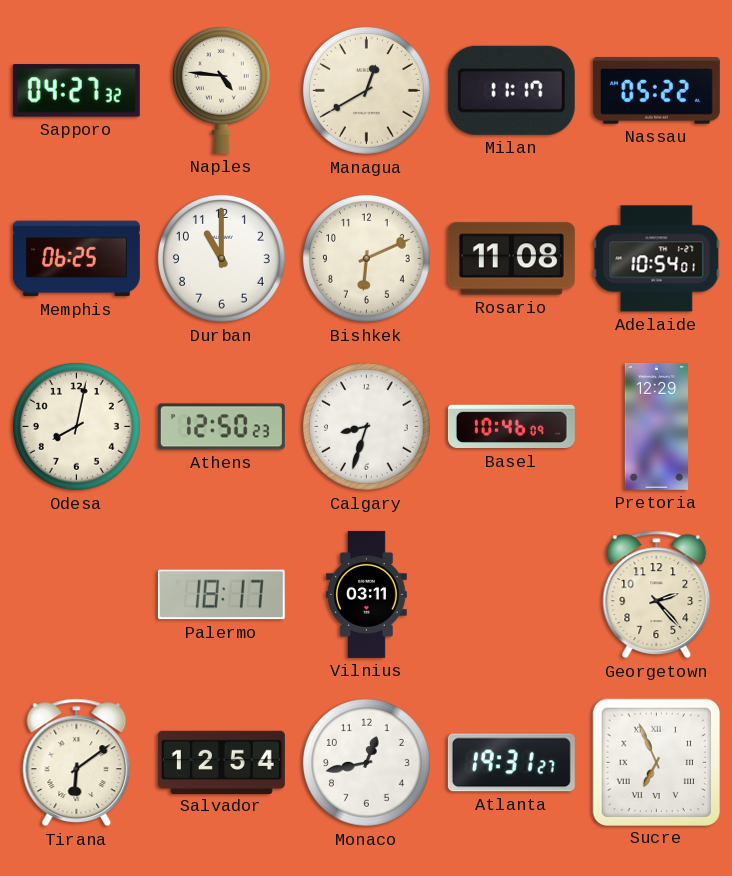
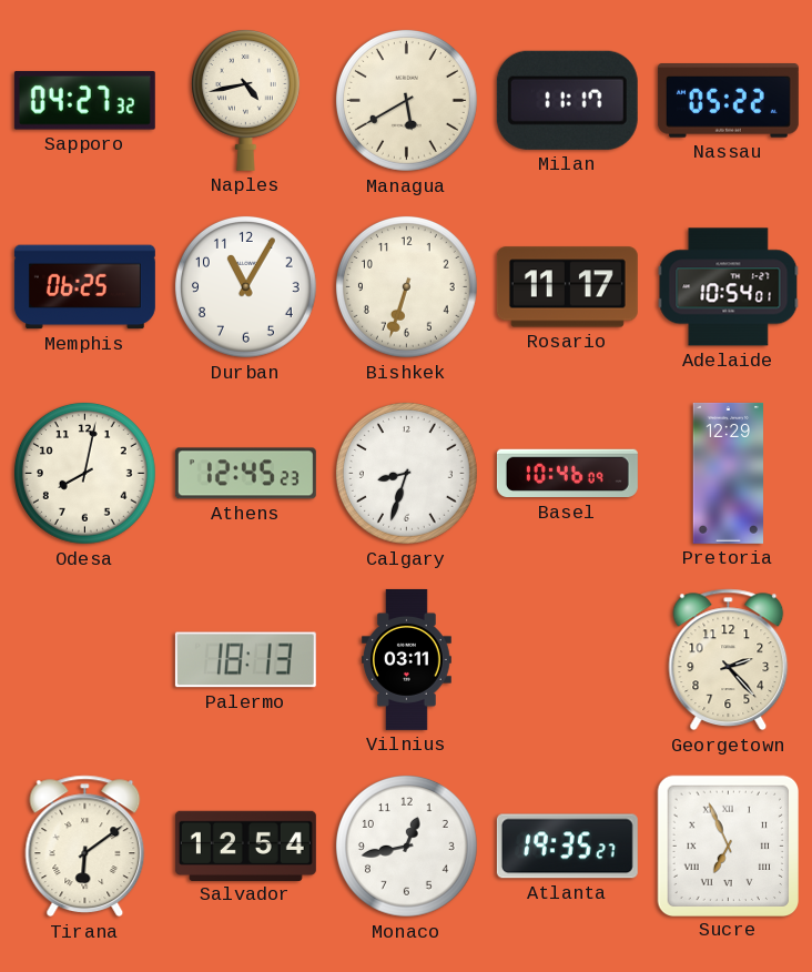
Naples: 4:46 -> 4:43 (245, 101)
Managua: 12:40 -> 5:40 (406, 100)
Durban: 11:00 -> 11:05 (245, 286)
Bishkek: 6:11 -> 6:33 (406, 286)
Rosario: 11:08 -> 11:17 (567, 287)
Athens: 12:50 -> 12:45 (245, 474)
Palermo: 18:17 -> 18:13 (245, 660)
Atlanta: 19:31 -> 19:35 (567, 847)
